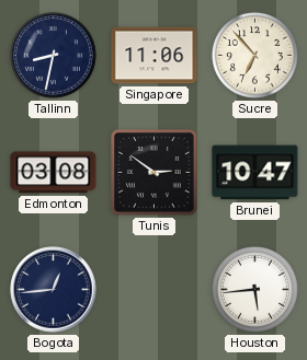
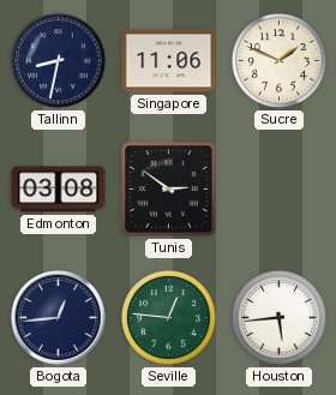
Sucre: 6:53 -> 1:49 (278, 60)
Brunei: 10:47 -> none (255, 173)
Seville: none -> 12:46 (168, 317)
